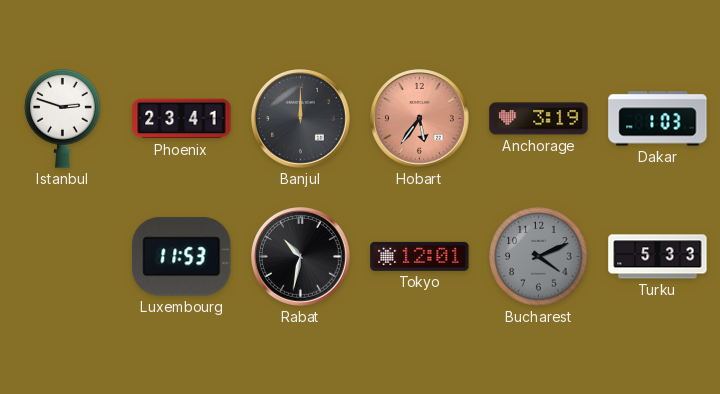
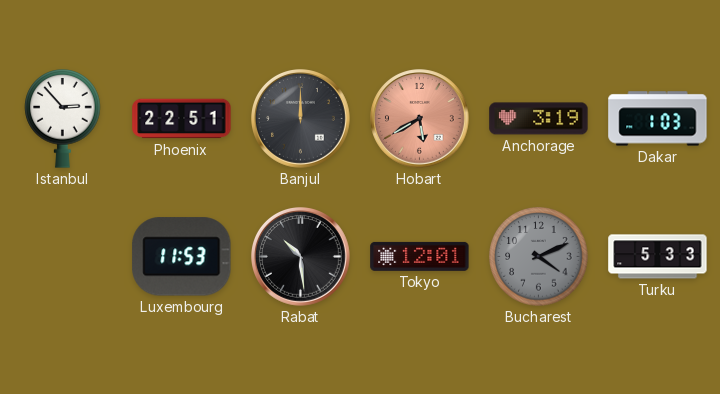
Istanbul: 2:48 -> 2:53 (63, 119)
Phoenix: 23:41 -> 22:51 (182, 119)
Hobart: 5:36 -> 5:40 (420, 119)
Rabat: 10:32 -> 10:29 (301, 257)
